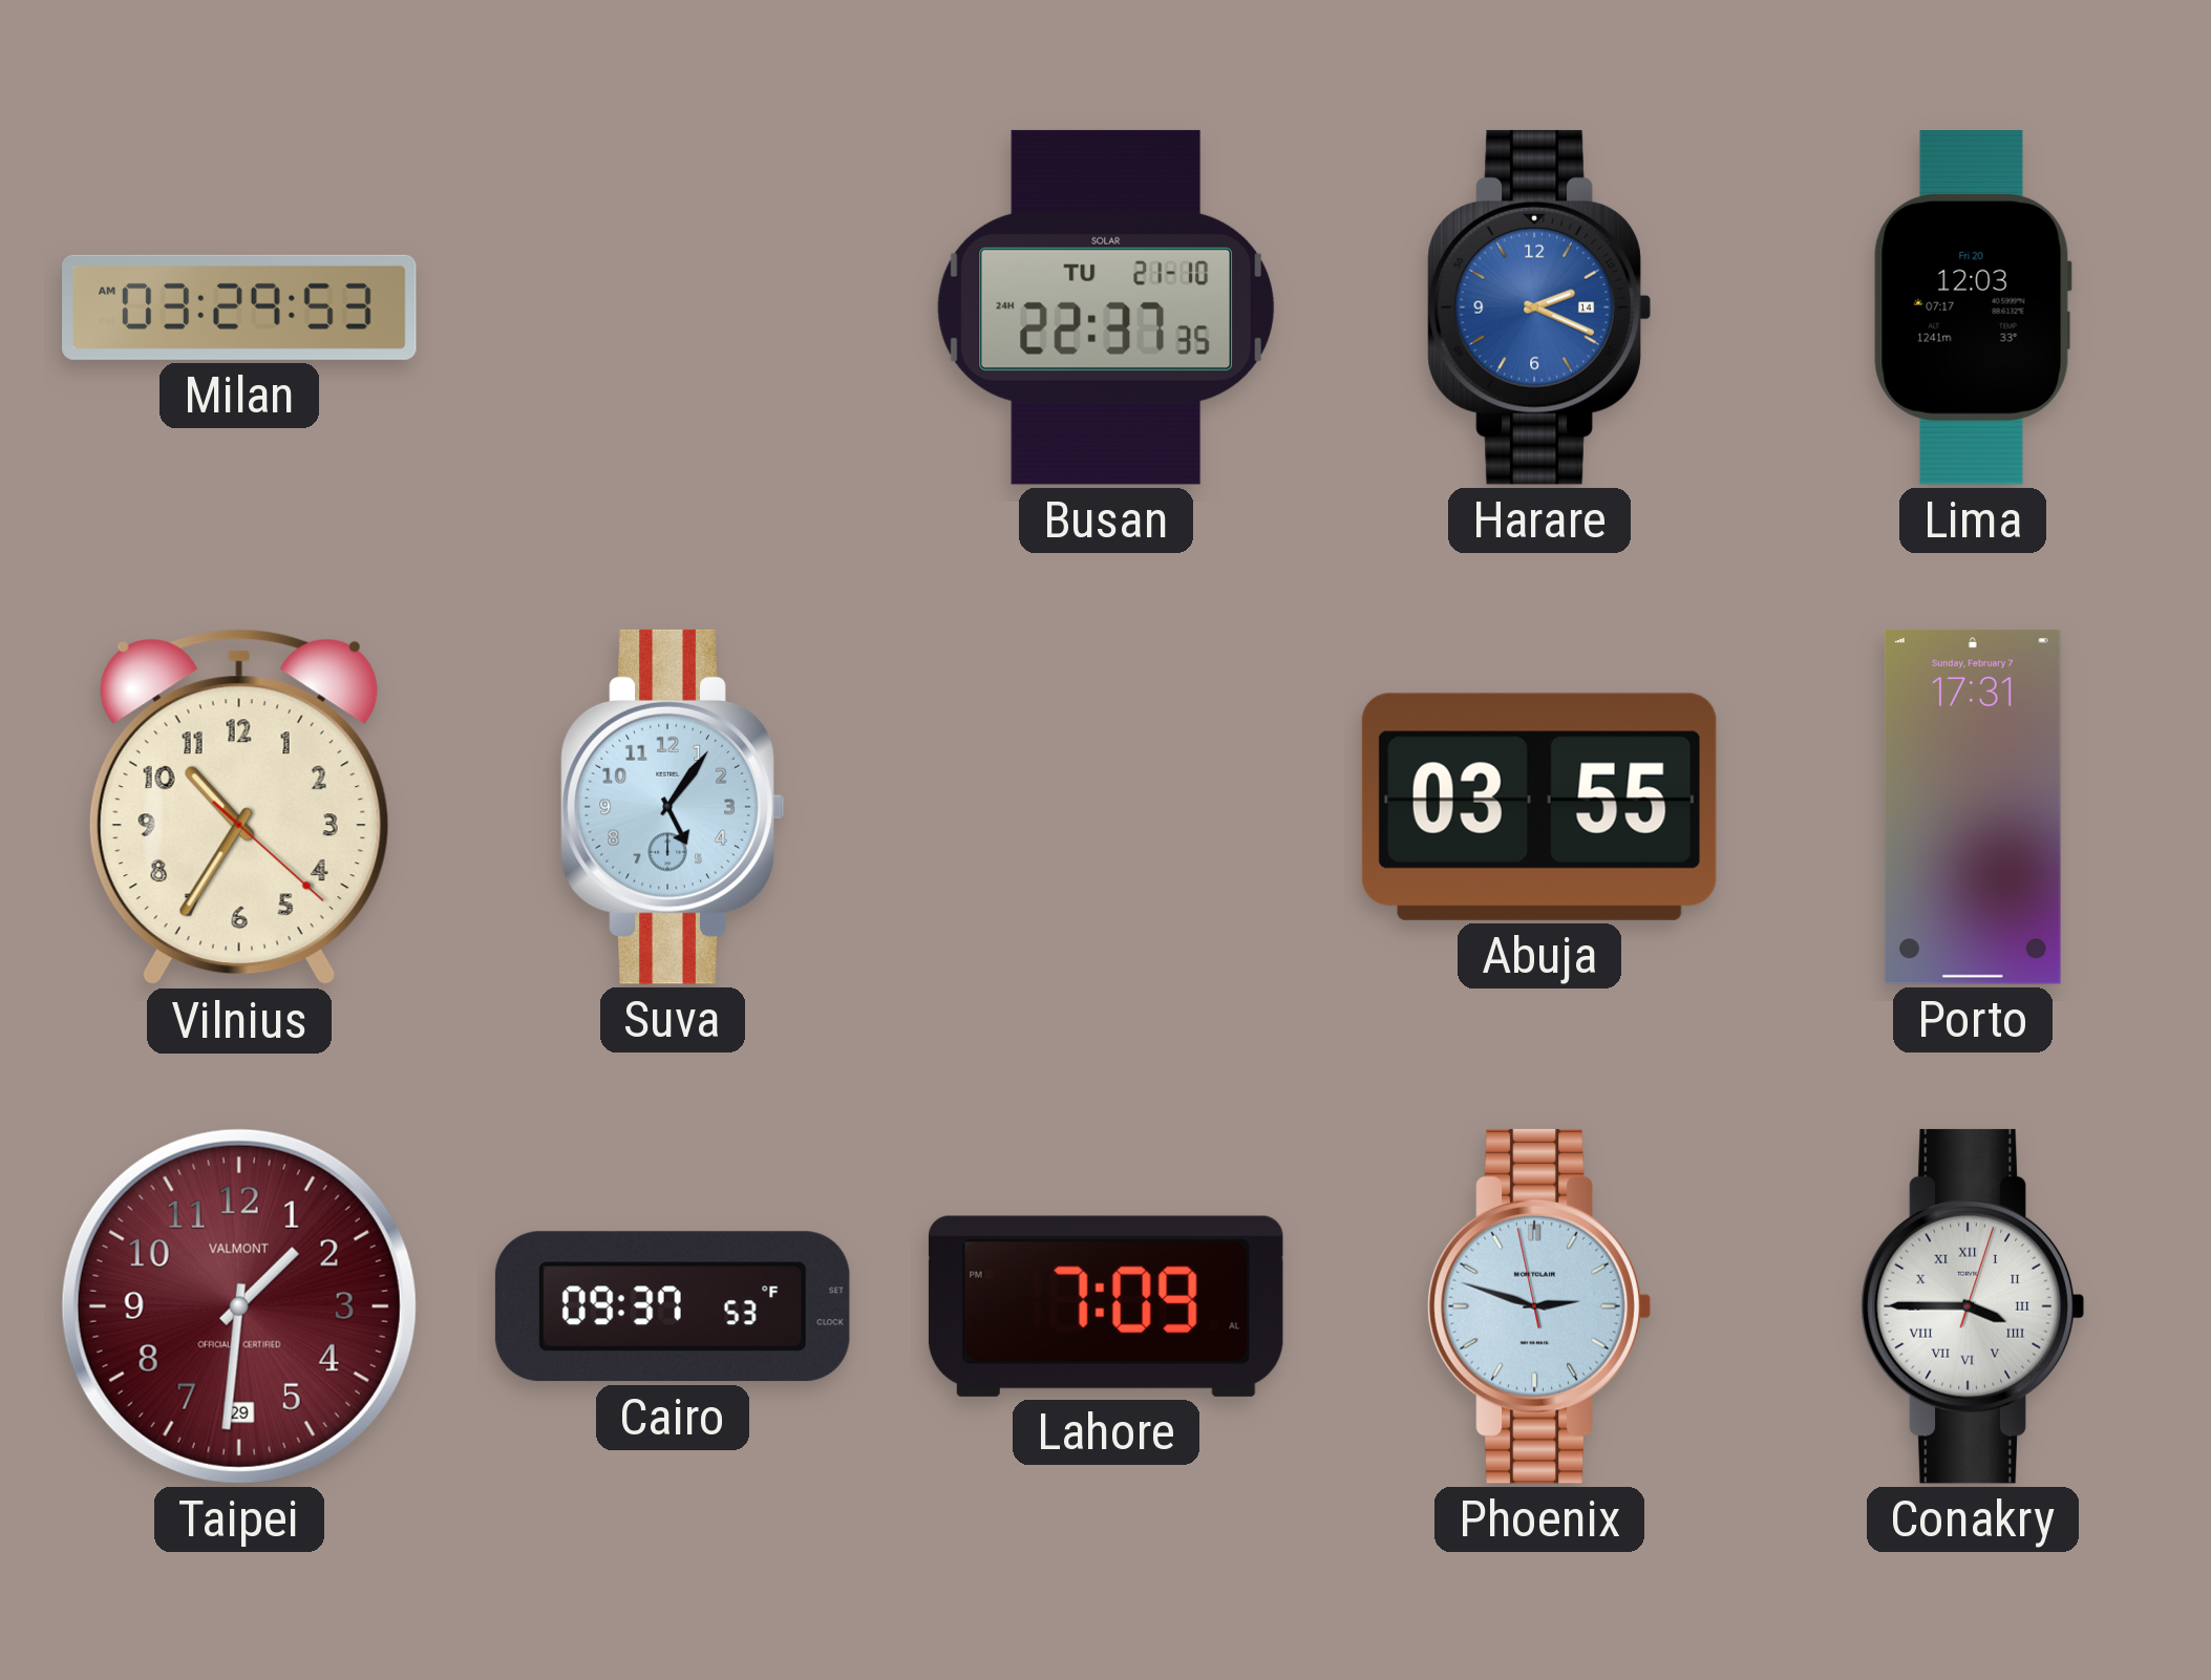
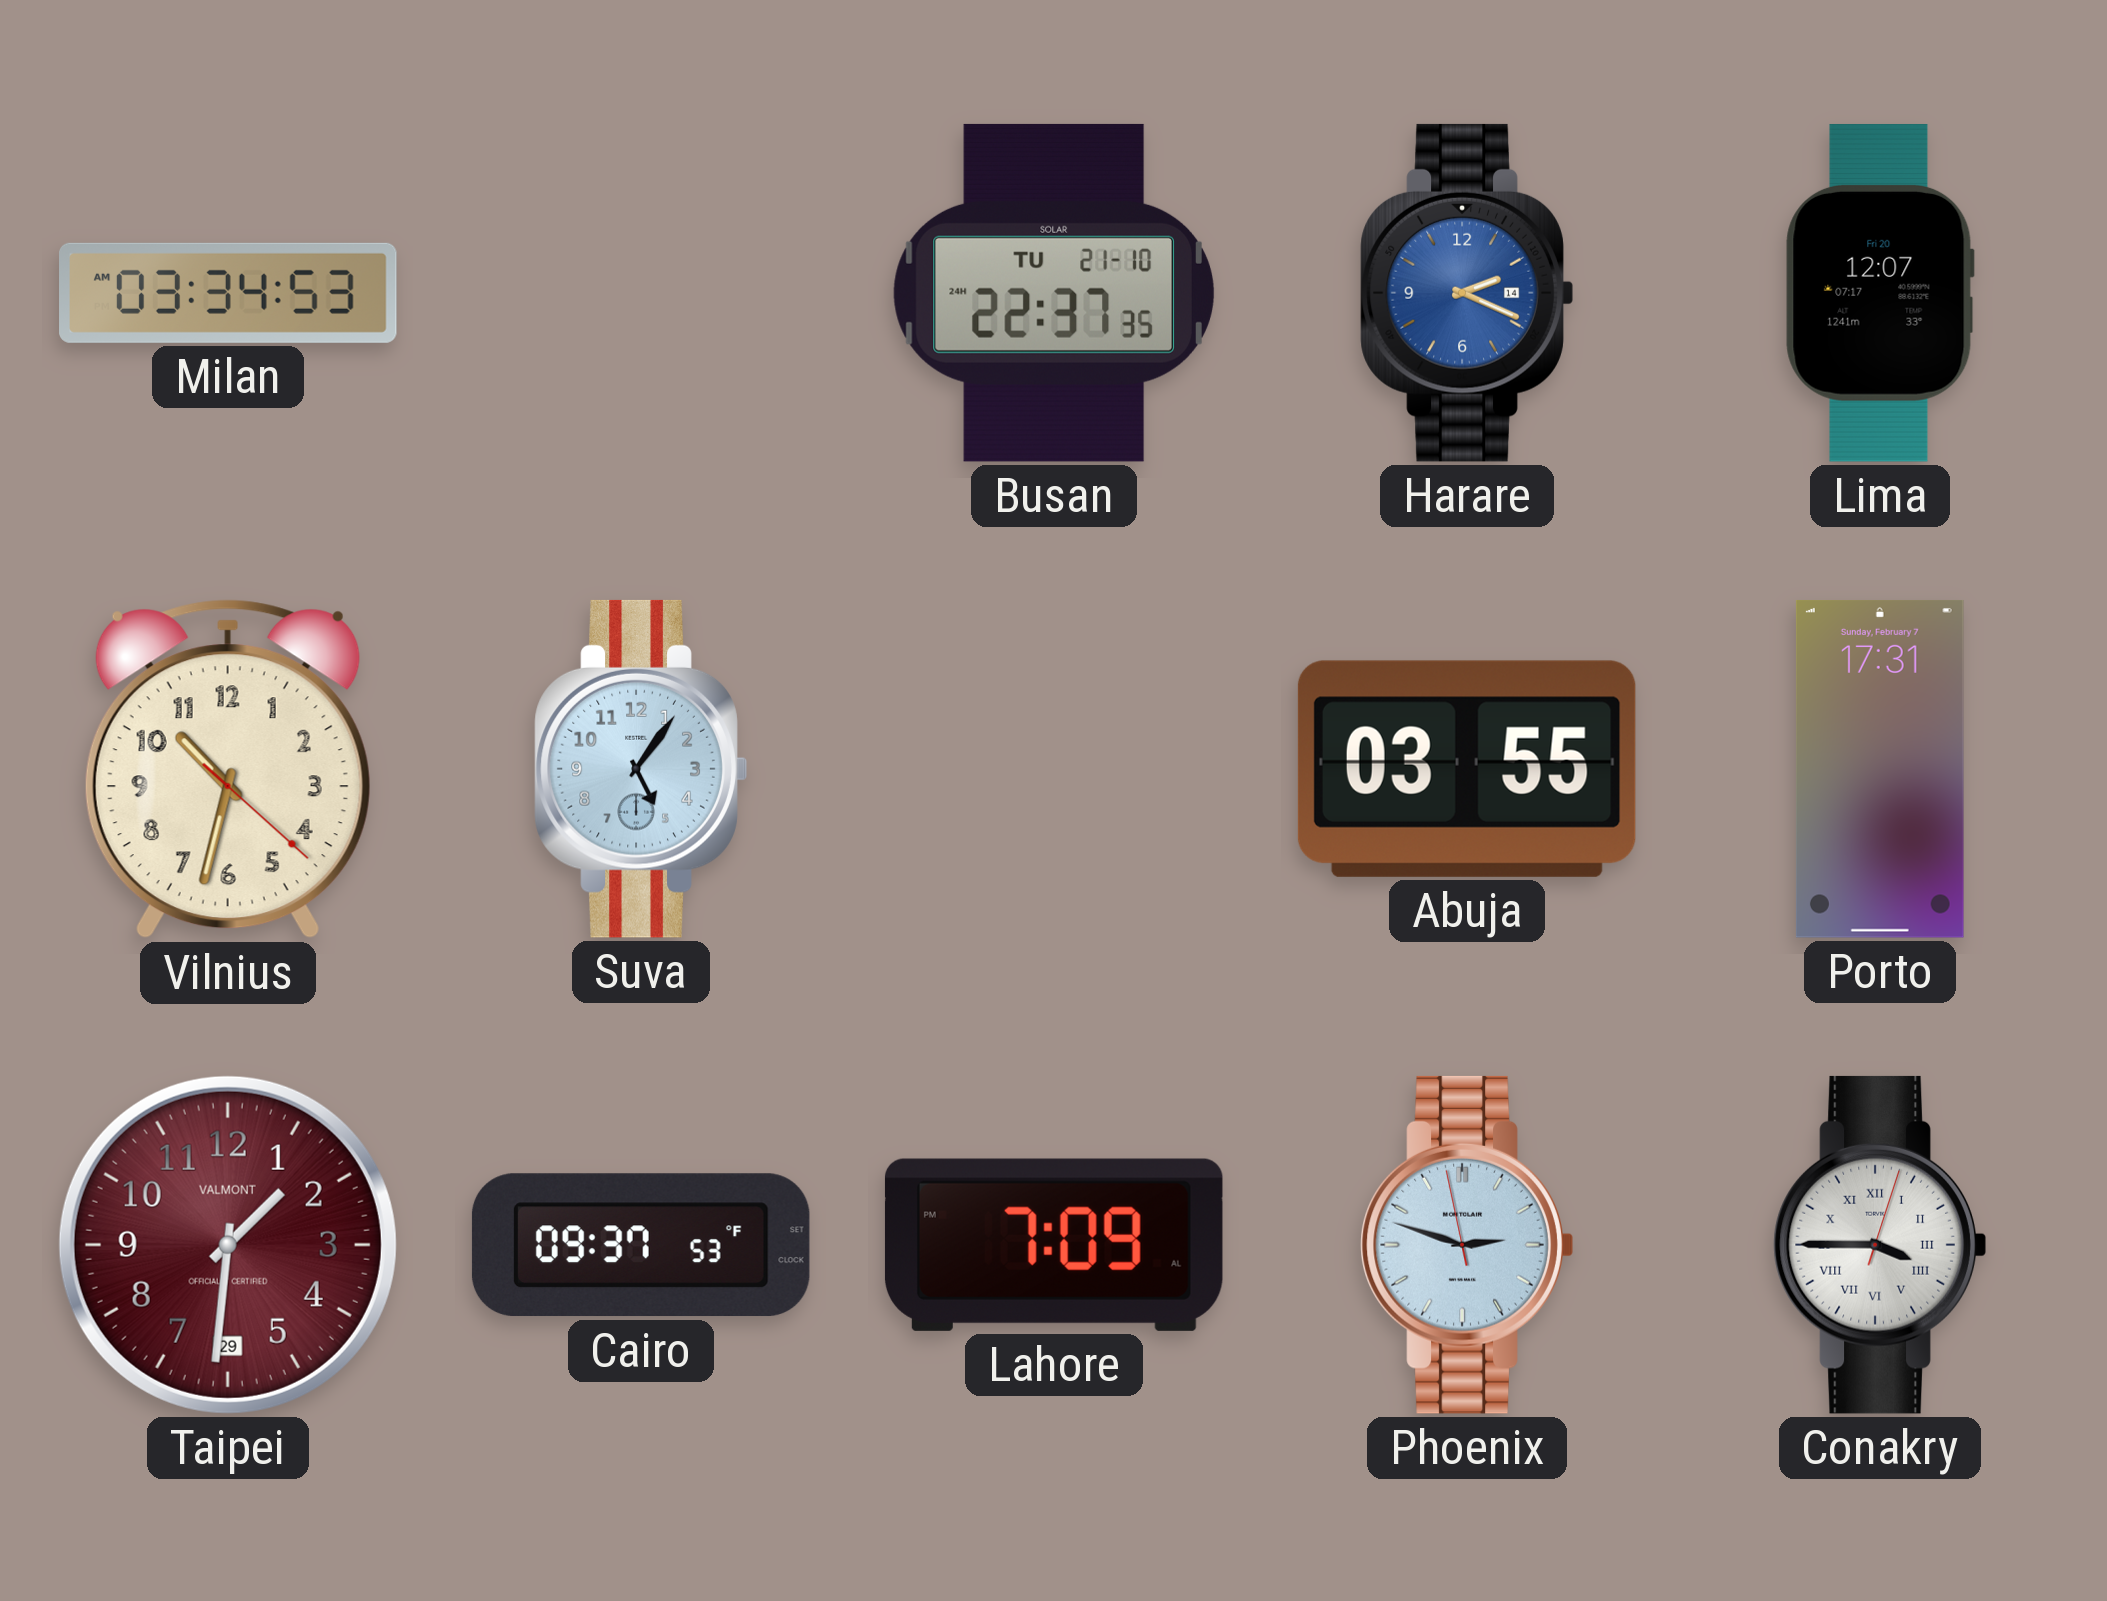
Milan: 03:29 -> 03:34 (228, 293)
Lima: 12:03 -> 12:07 (1880, 293)
Vilnius: 10:35 -> 10:32 (228, 769)
